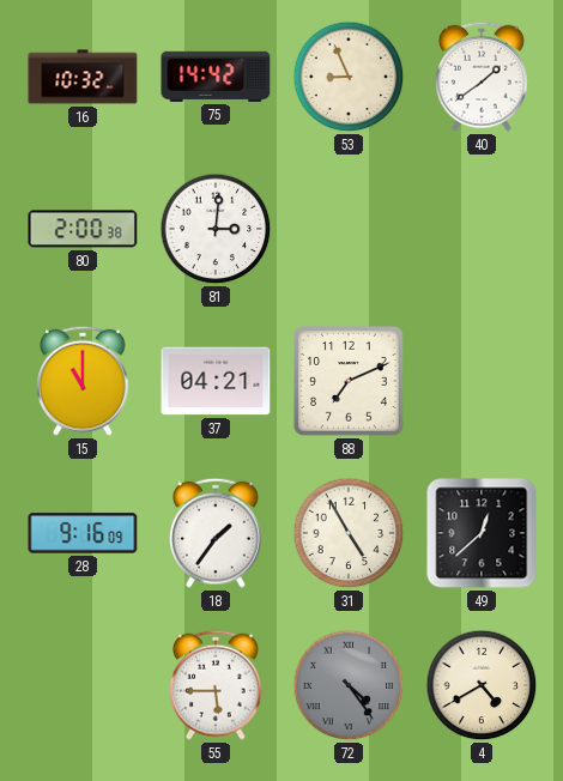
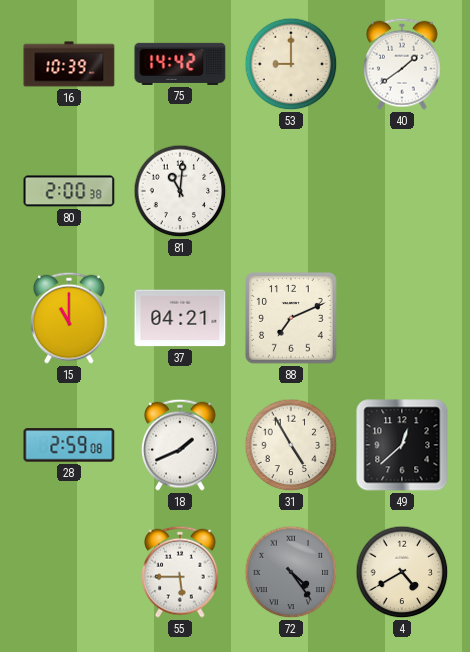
16: 10:32 -> 10:39 (69, 64)
53: 8:56 -> 9:00 (291, 64)
81: 3:01 -> 11:01 (180, 191)
28: 9:16 -> 2:59 (69, 445)
18: 1:36 -> 1:41 (181, 445)
